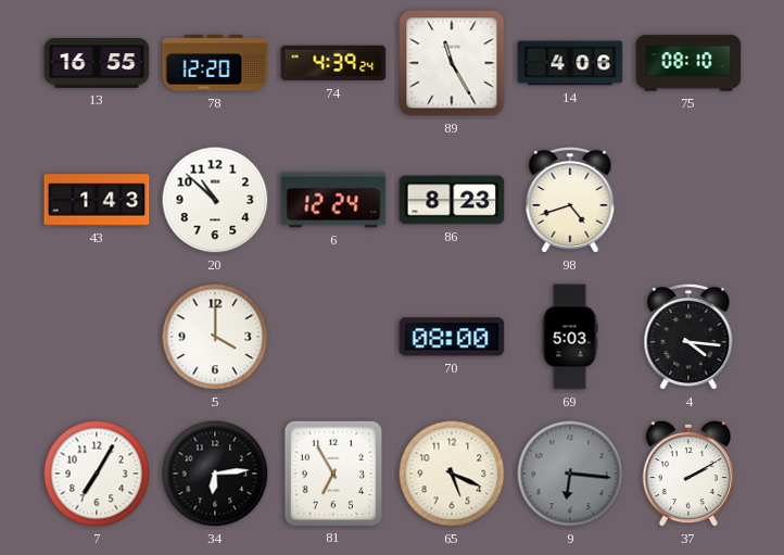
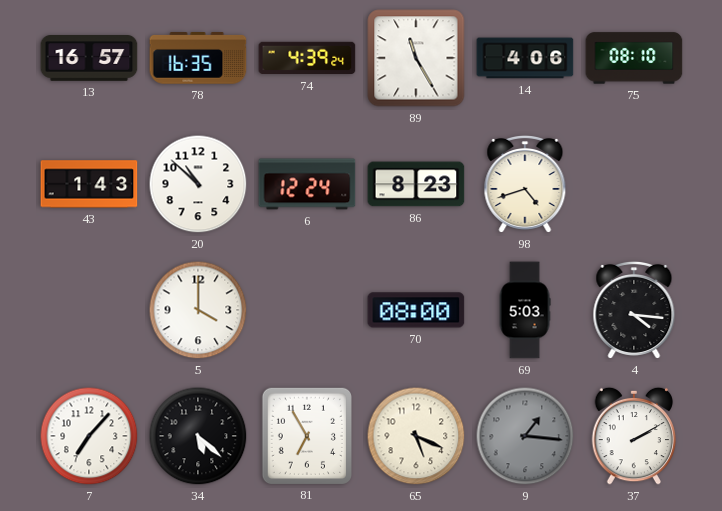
13: 16:55 -> 16:57 (89, 58)
78: 12:20 -> 16:35 (198, 58)
7: 7:05 -> 7:07 (89, 436)
34: 6:14 -> 5:22 (198, 436)
9: 6:16 -> 1:16 (525, 436)
